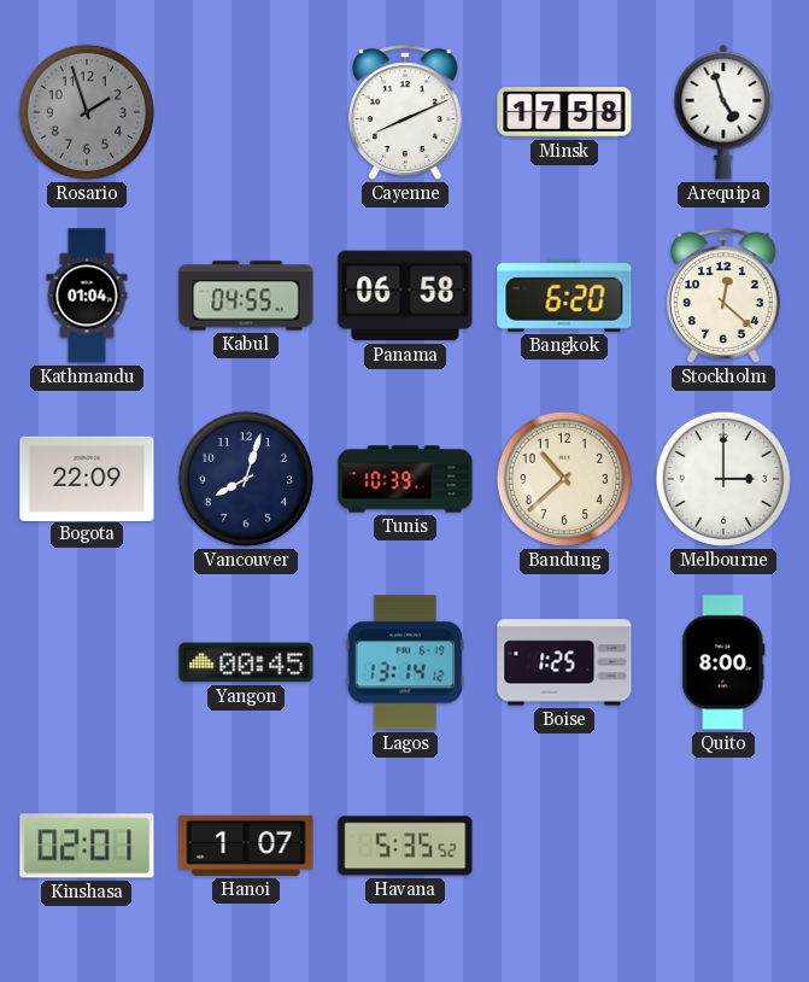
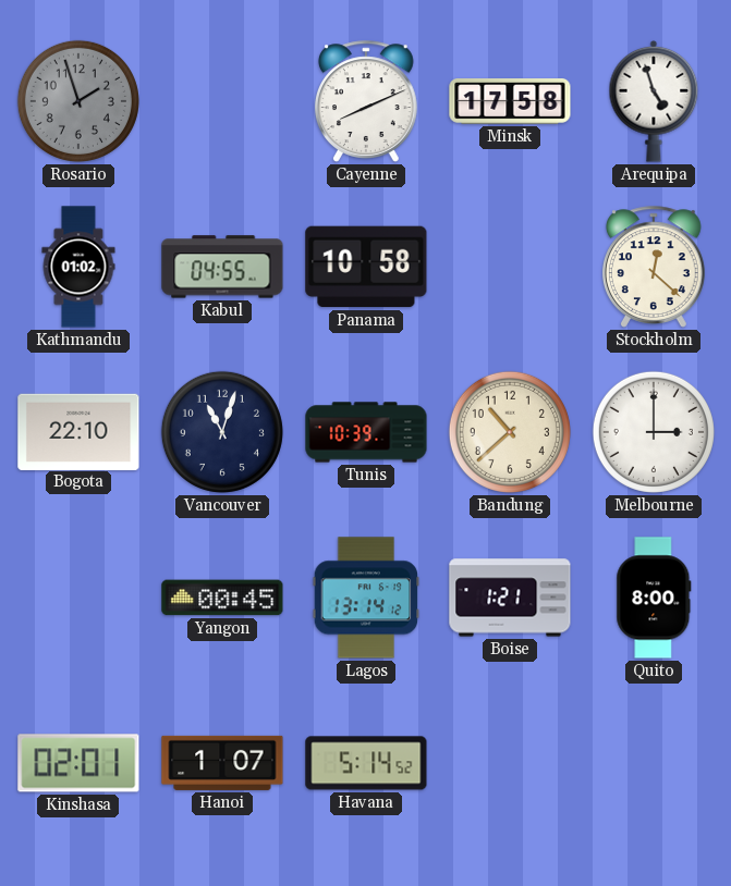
Kathmandu: 01:04 -> 01:02 (78, 267)
Panama: 06:58 -> 10:58 (366, 267)
Bangkok: 6:20 -> none (564, 296)
Bogota: 22:09 -> 22:10 (78, 431)
Vancouver: 8:03 -> 11:03 (222, 432)
Boise: 1:25 -> 1:21 (510, 598)
Havana: 5:35 -> 5:14 (366, 763)
